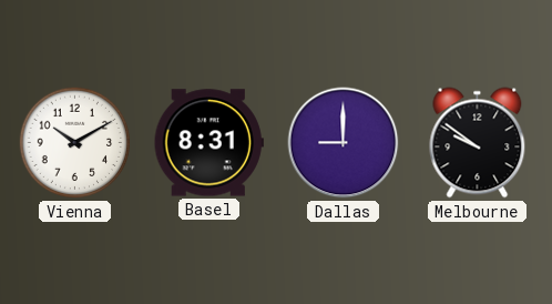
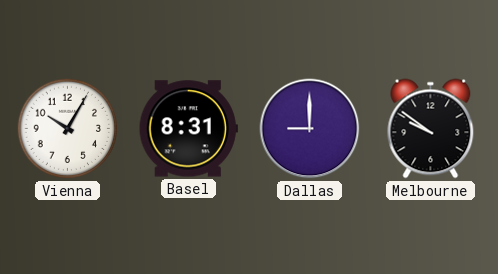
Vienna: 10:10 -> 10:05 (68, 129)
